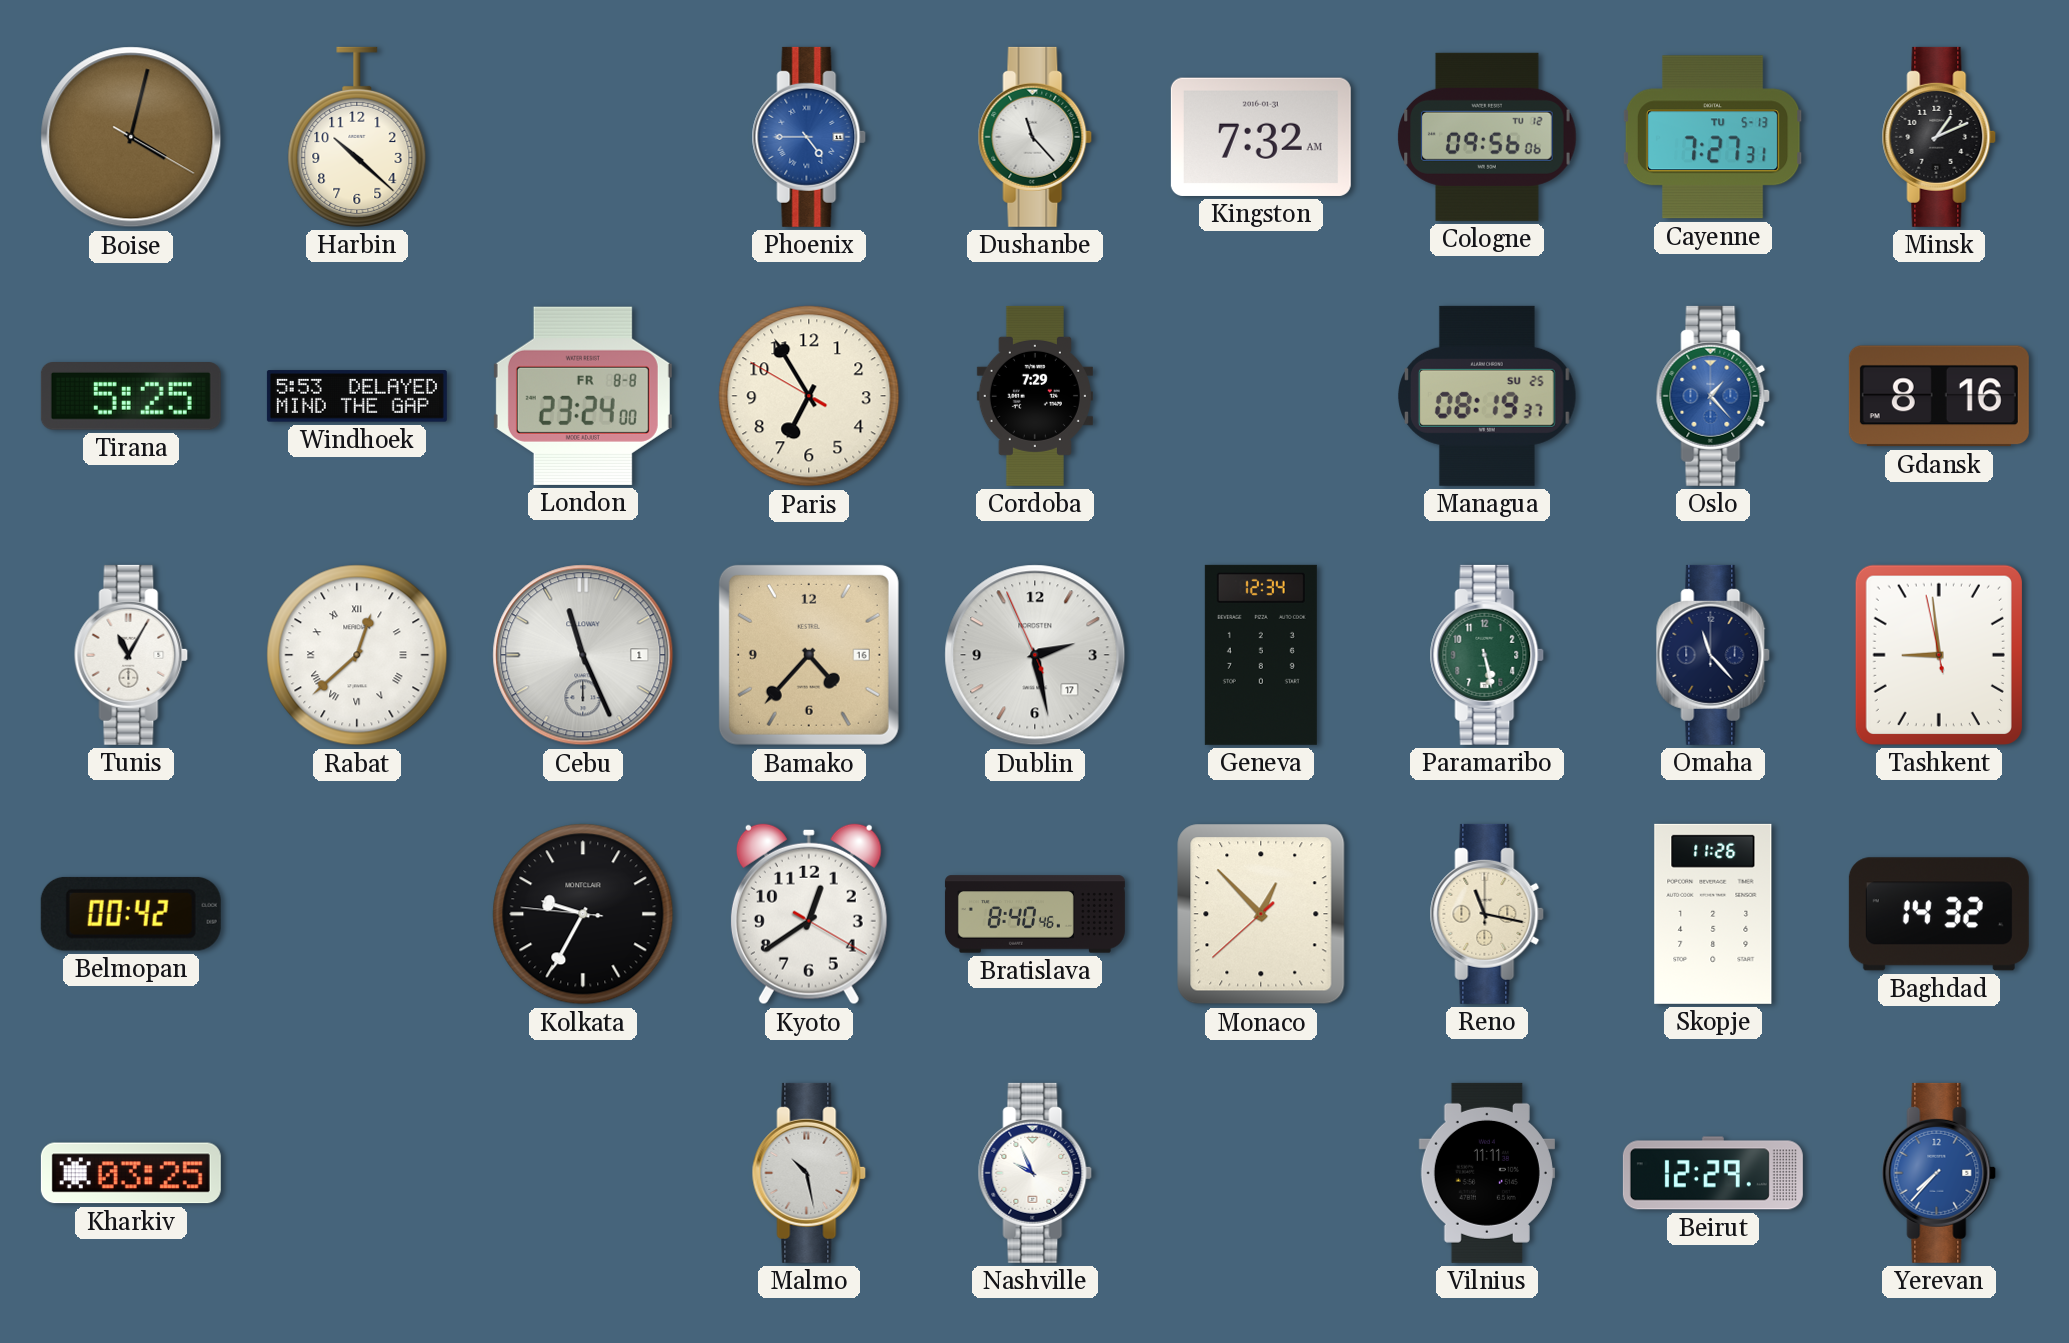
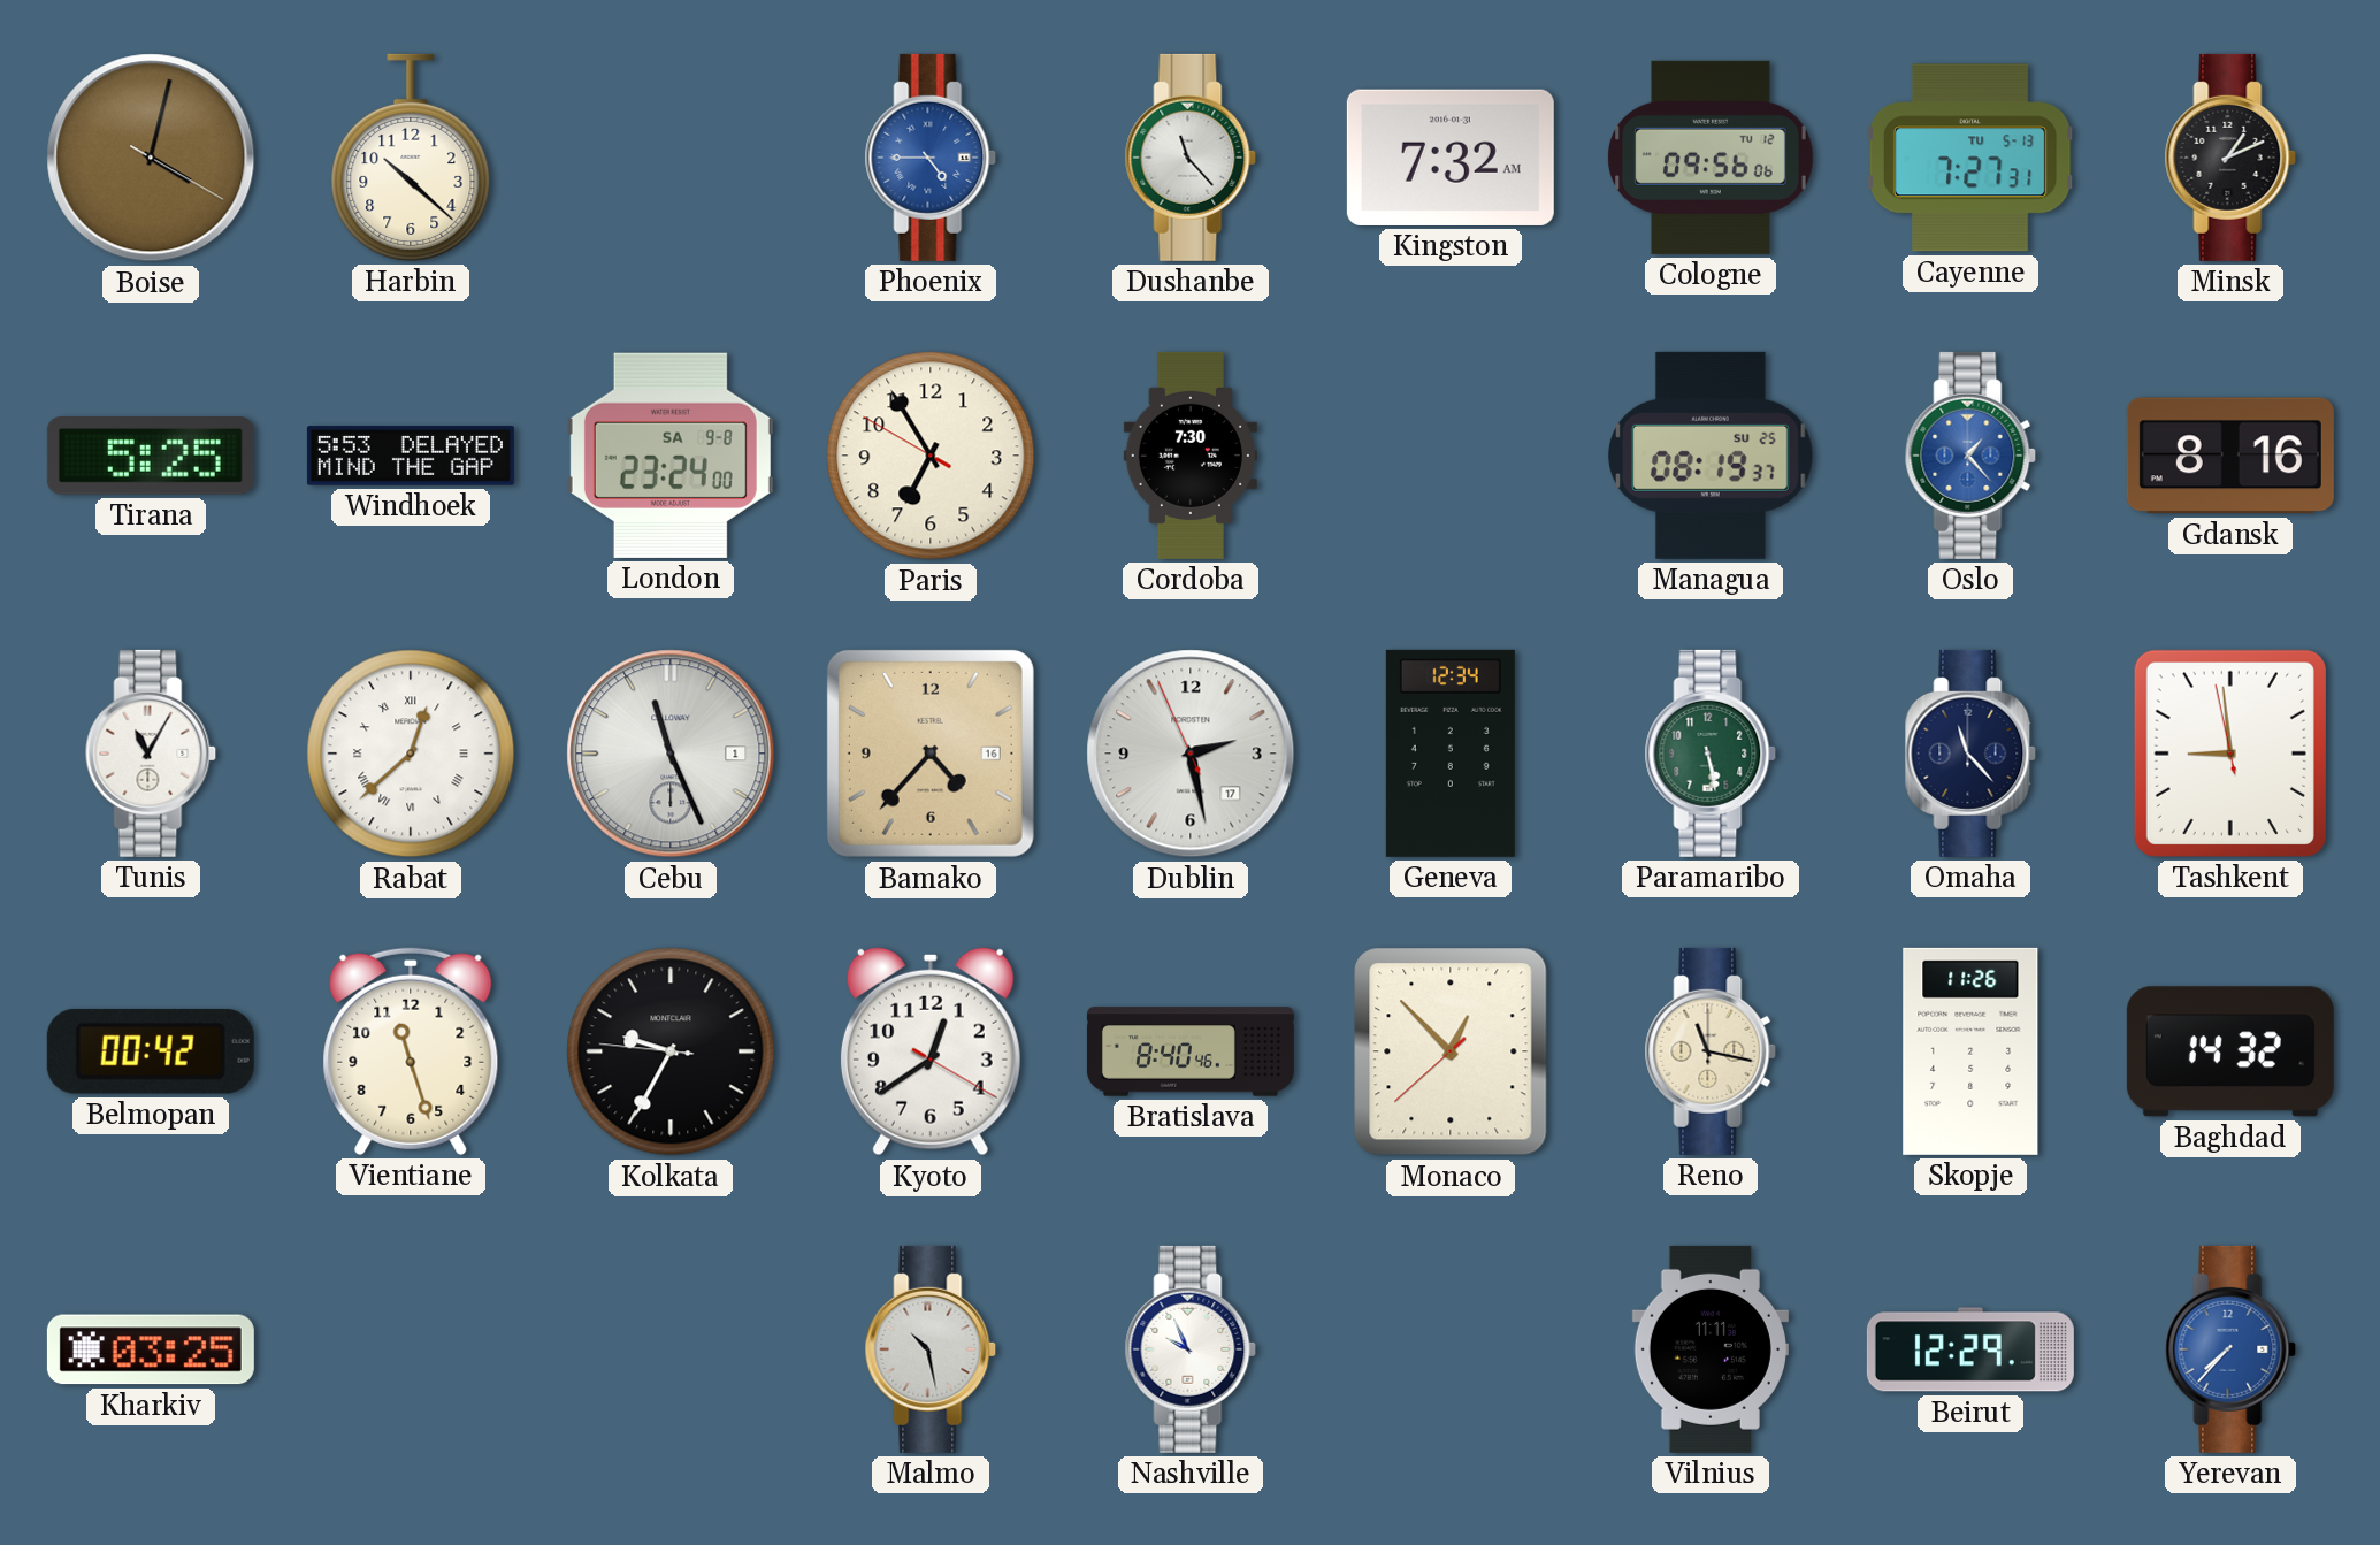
London date: FR 8-8 -> SA 9-8 (671, 456)
Cordoba: 7:29 -> 7:30 (1191, 456)
Vientiane: none -> 11:27 (411, 1051)
